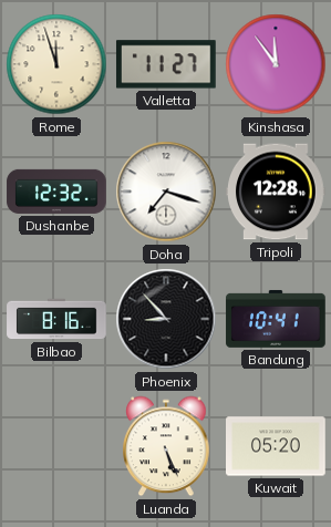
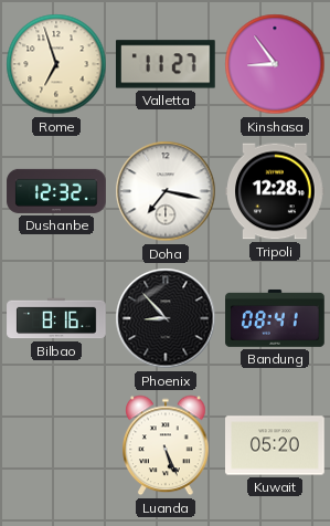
Rome: 11:57 -> 6:57 (56, 64)
Kinshasa: 11:54 -> 8:54 (275, 64)
Doha: 7:18 -> 7:17 (166, 191)
Bandung: 10:41 -> 08:41 (275, 318)
